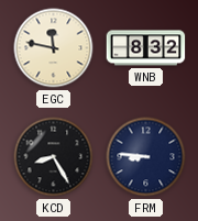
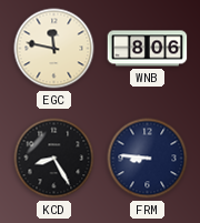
WNB: 8:32 -> 8:06 (148, 49)
